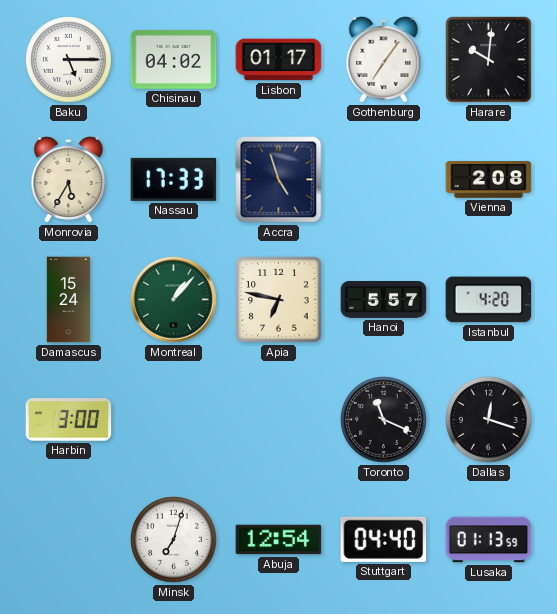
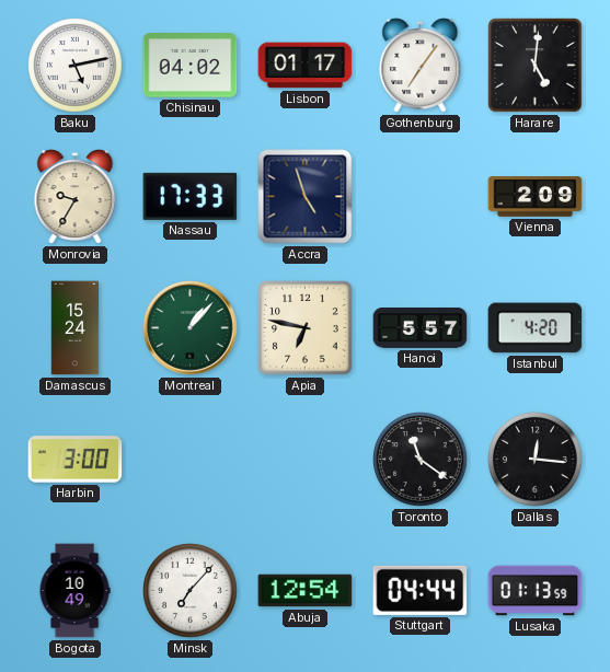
Baku: 5:15 -> 5:13 (76, 66)
Harare: 10:01 -> 5:01 (536, 66)
Monrovia: 5:35 -> 9:35 (76, 197)
Vienna: 2:08 -> 2:09 (536, 197)
Toronto: 11:19 -> 11:21 (421, 460)
Dallas: 12:18 -> 12:16 (536, 460)
Bogota: none -> 10:49 (74, 591)
Minsk: 7:03 -> 7:07 (191, 591)
Stuttgart: 04:40 -> 04:44 (421, 590)
